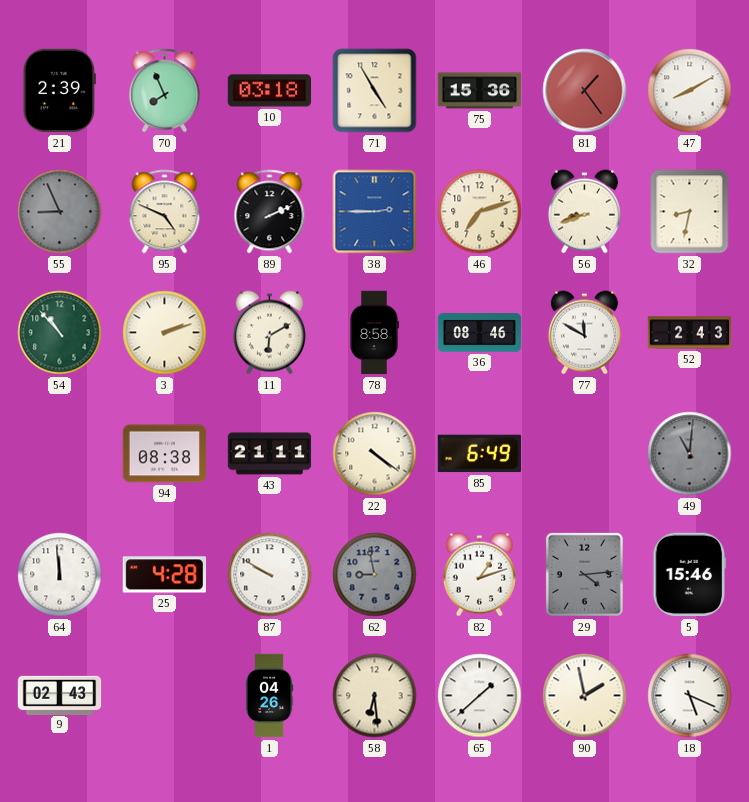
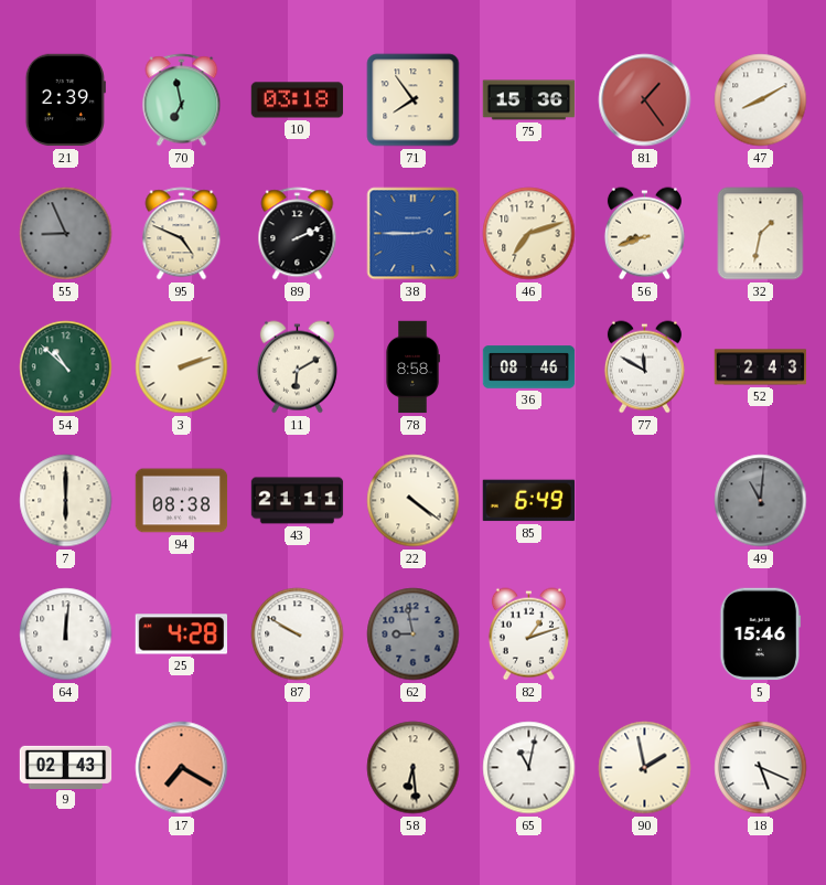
70: 7:56 -> 6:58 (182, 100)
71: 4:55 -> 7:54 (414, 100)
32: 8:32 -> 1:32 (761, 234)
54: 10:53 -> 10:52 (66, 367)
7: none -> 6:00 (66, 501)
64: 11:59 -> 12:01 (66, 635)
29: 4:14 -> none (584, 574)
17: none -> 7:20 (182, 768)
1: 04:26 -> none (269, 696)
65: 1:38 -> 11:02 (529, 768)
